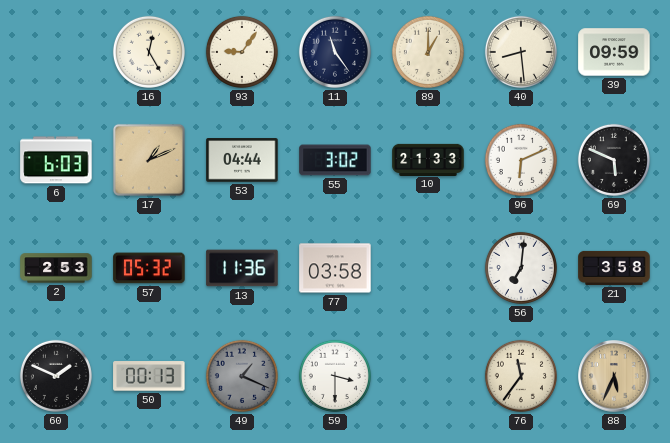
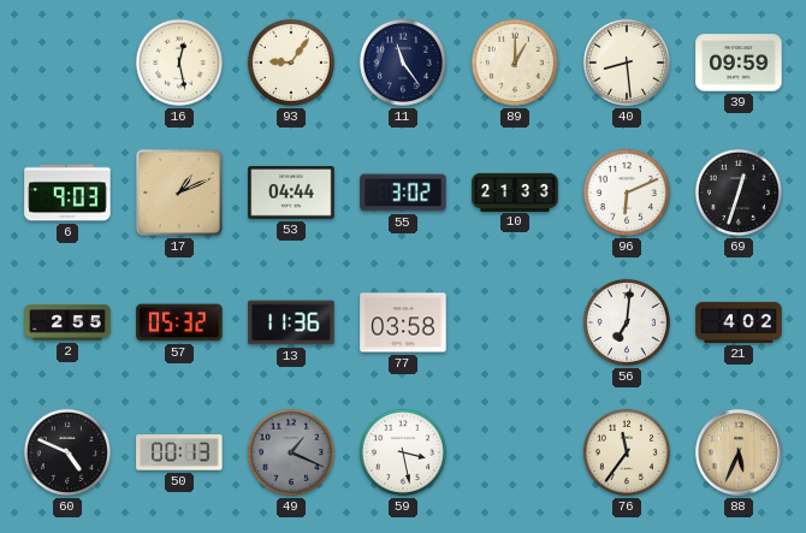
16: 12:25 -> 12:28 (179, 63)
6: 6:03 -> 9:03 (67, 193)
69: 5:49 -> 12:33 (739, 193)
2: 2:53 -> 2:55 (67, 322)
21: 3:58 -> 4:02 (739, 322)
60: 1:49 -> 4:49 (67, 452)
59: 3:30 -> 3:28 (403, 452)
